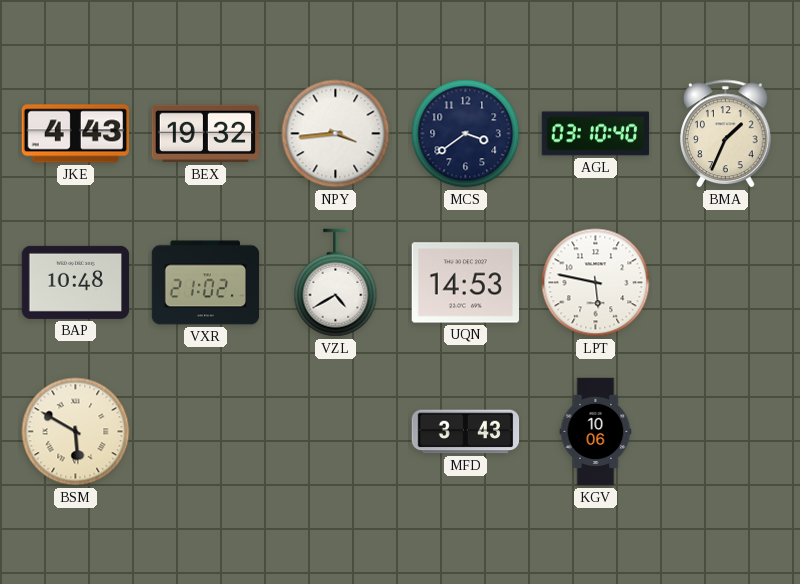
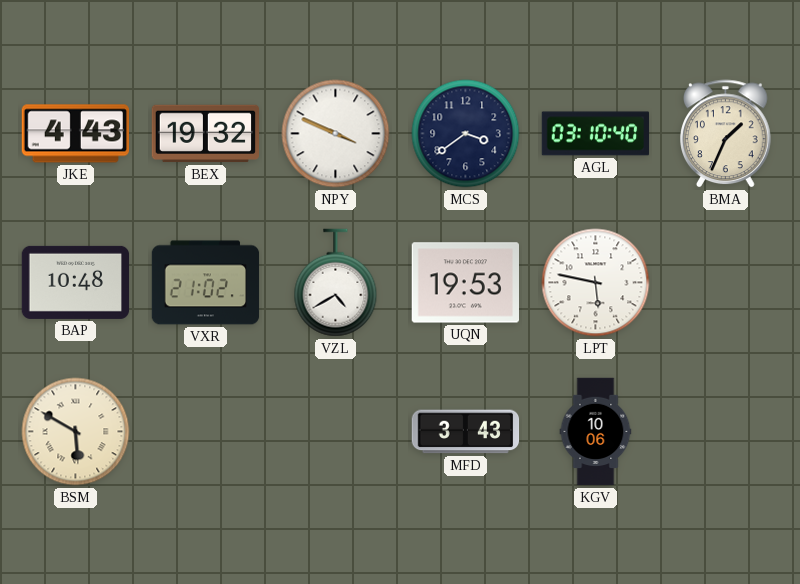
NPY: 3:44 -> 3:49 (336, 134)
UQN: 14:53 -> 19:53 (465, 283)
